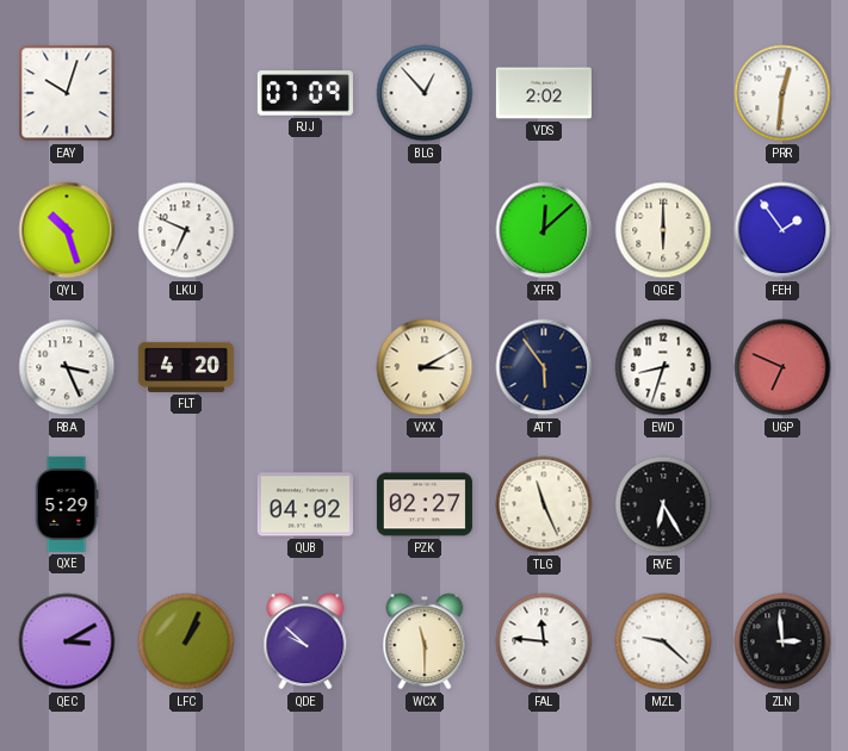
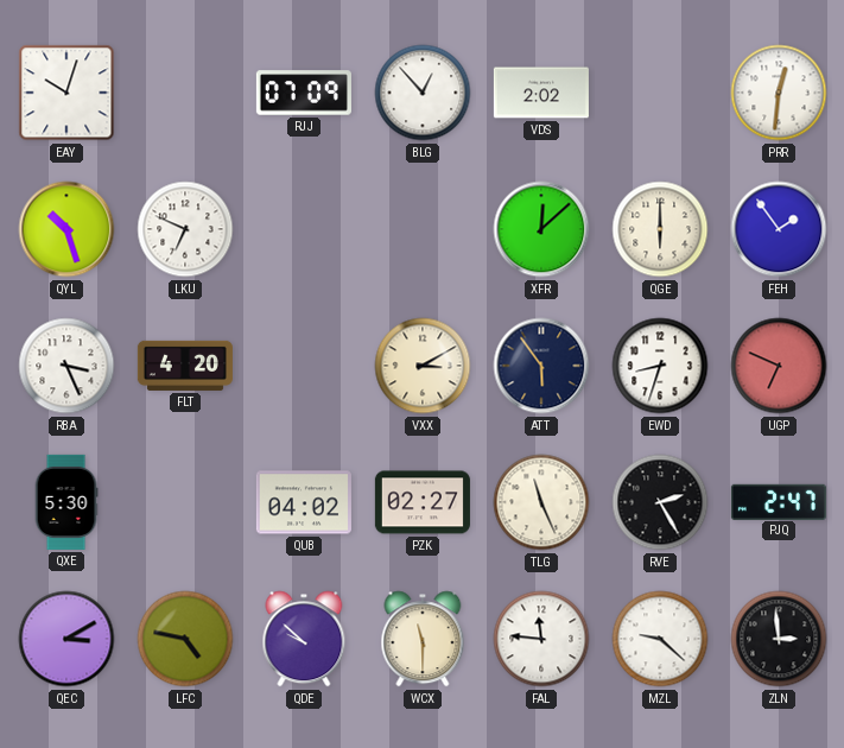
QXE: 5:29 -> 5:30 (66, 502)
RVE: 6:25 -> 2:25 (660, 502)
PJQ: none -> 2:47 (779, 501)
LFC: 1:04 -> 4:47 (185, 639)
